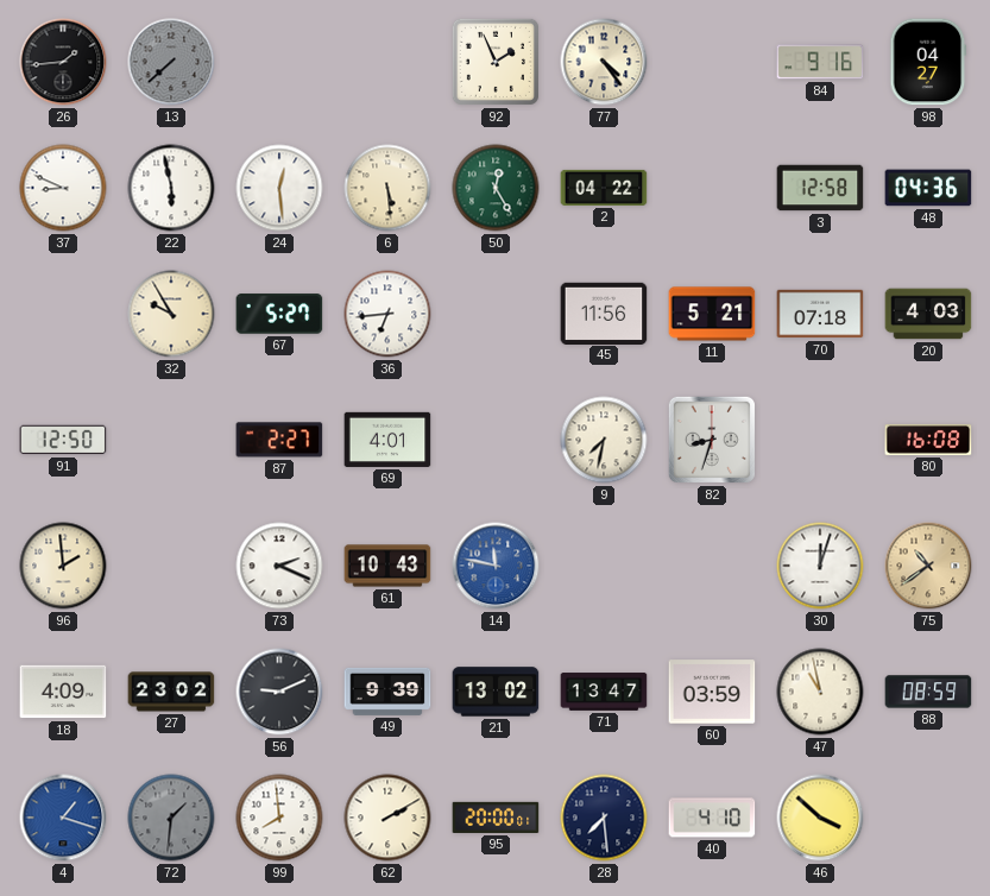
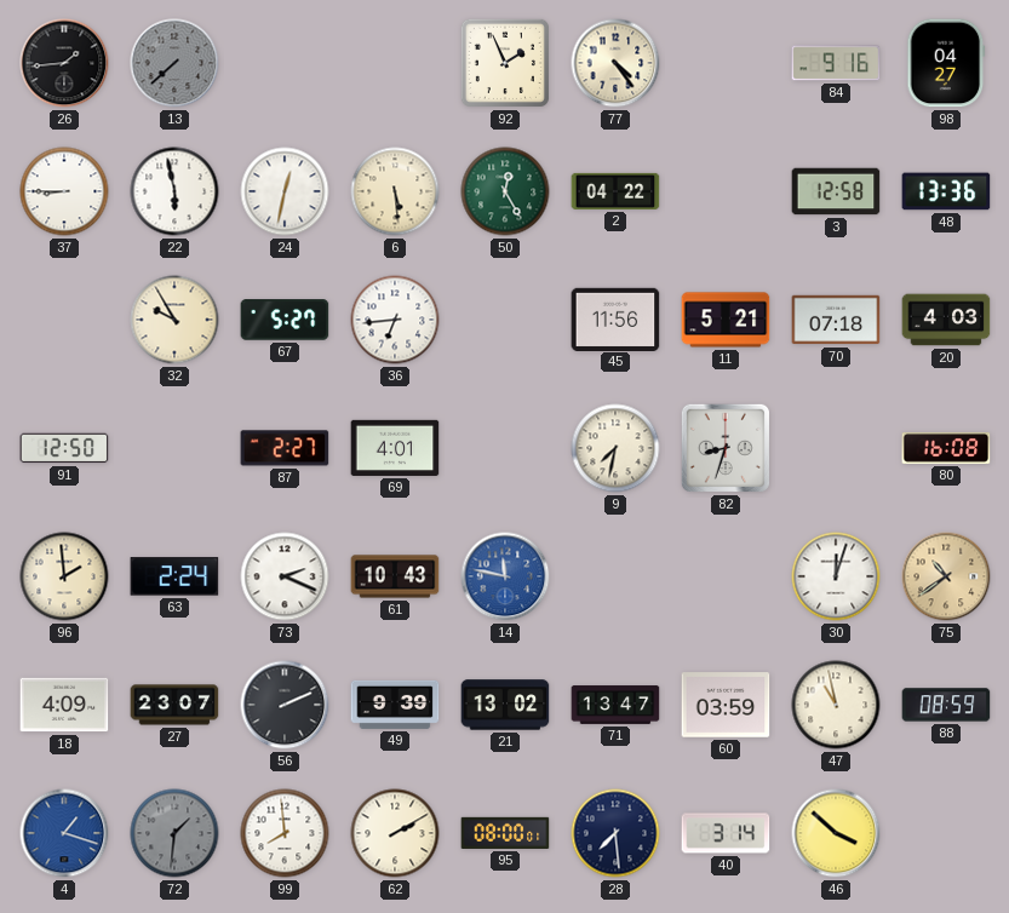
37: 8:49 -> 8:45 (64, 191)
24: 12:29 -> 12:32 (285, 191)
48: 04:36 -> 13:36 (946, 191)
63: none -> 2:24 (174, 576)
27: 23:02 -> 23:07 (174, 705)
56: 9:11 -> 2:11 (285, 705)
95: 20:00 -> 08:00 (505, 833)
40: 4:10 -> 3:14 (726, 833)
